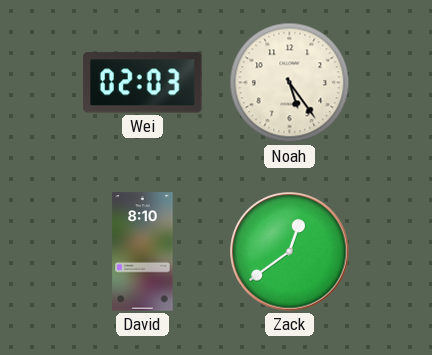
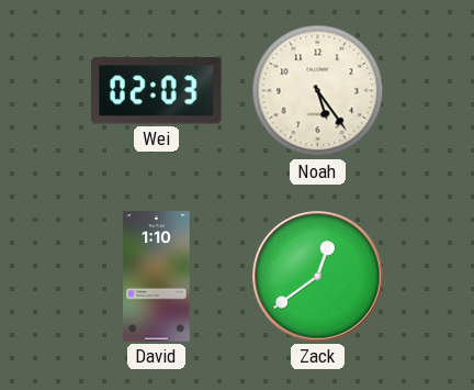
David: 8:10 -> 1:10 (157, 277)
